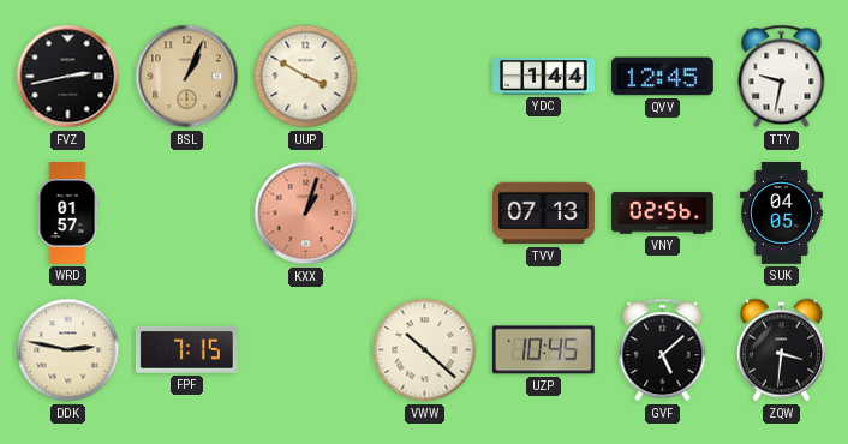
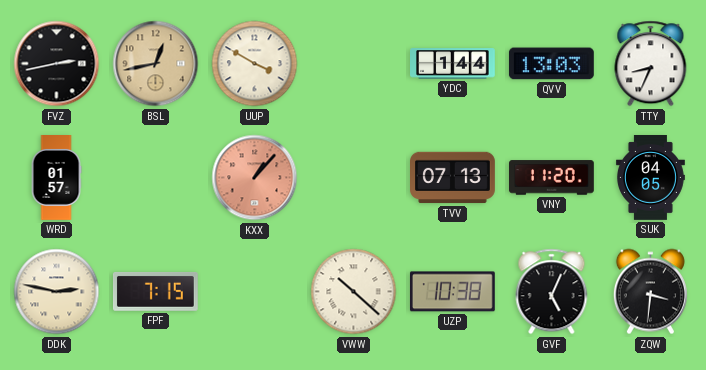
BSL: 1:04 -> 12:43 (156, 64)
QVV: 12:45 -> 13:03 (551, 64)
TTY: 9:32 -> 8:34 (651, 64)
KXX: 1:03 -> 1:07 (255, 178)
VNY: 02:56 -> 11:20 (552, 178)
UZP: 10:45 -> 10:38 (452, 292)
GVF: 5:08 -> 5:04 (552, 292)
